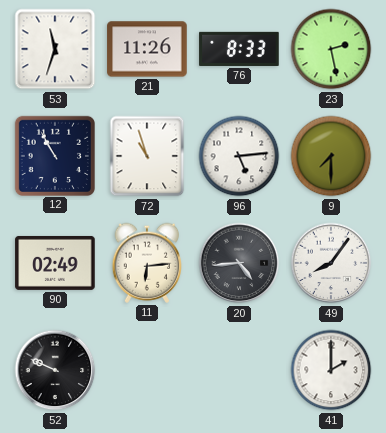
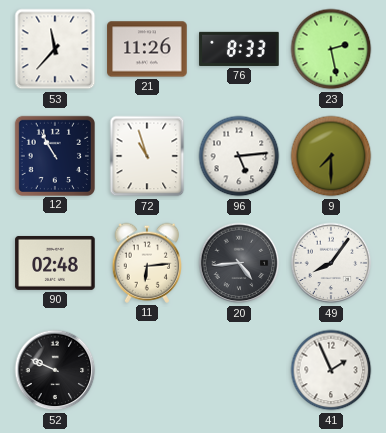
53: 11:33 -> 11:37 (55, 49)
90: 02:49 -> 02:48 (55, 263)
41: 2:00 -> 1:56 (331, 370)
